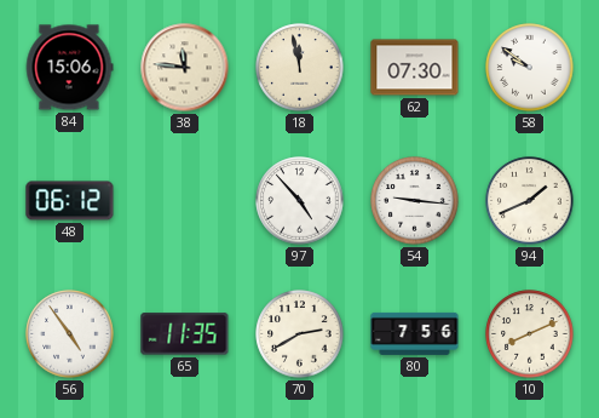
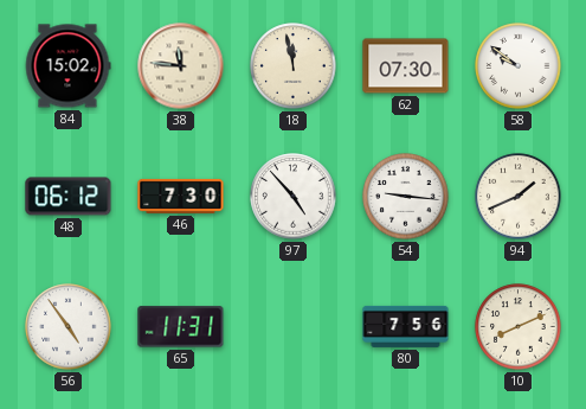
84: 15:06 -> 15:02 (67, 66)
46: none -> 7:30 (181, 196)
65: 11:35 -> 11:31 (181, 327)
70: 2:40 -> none (300, 334)
